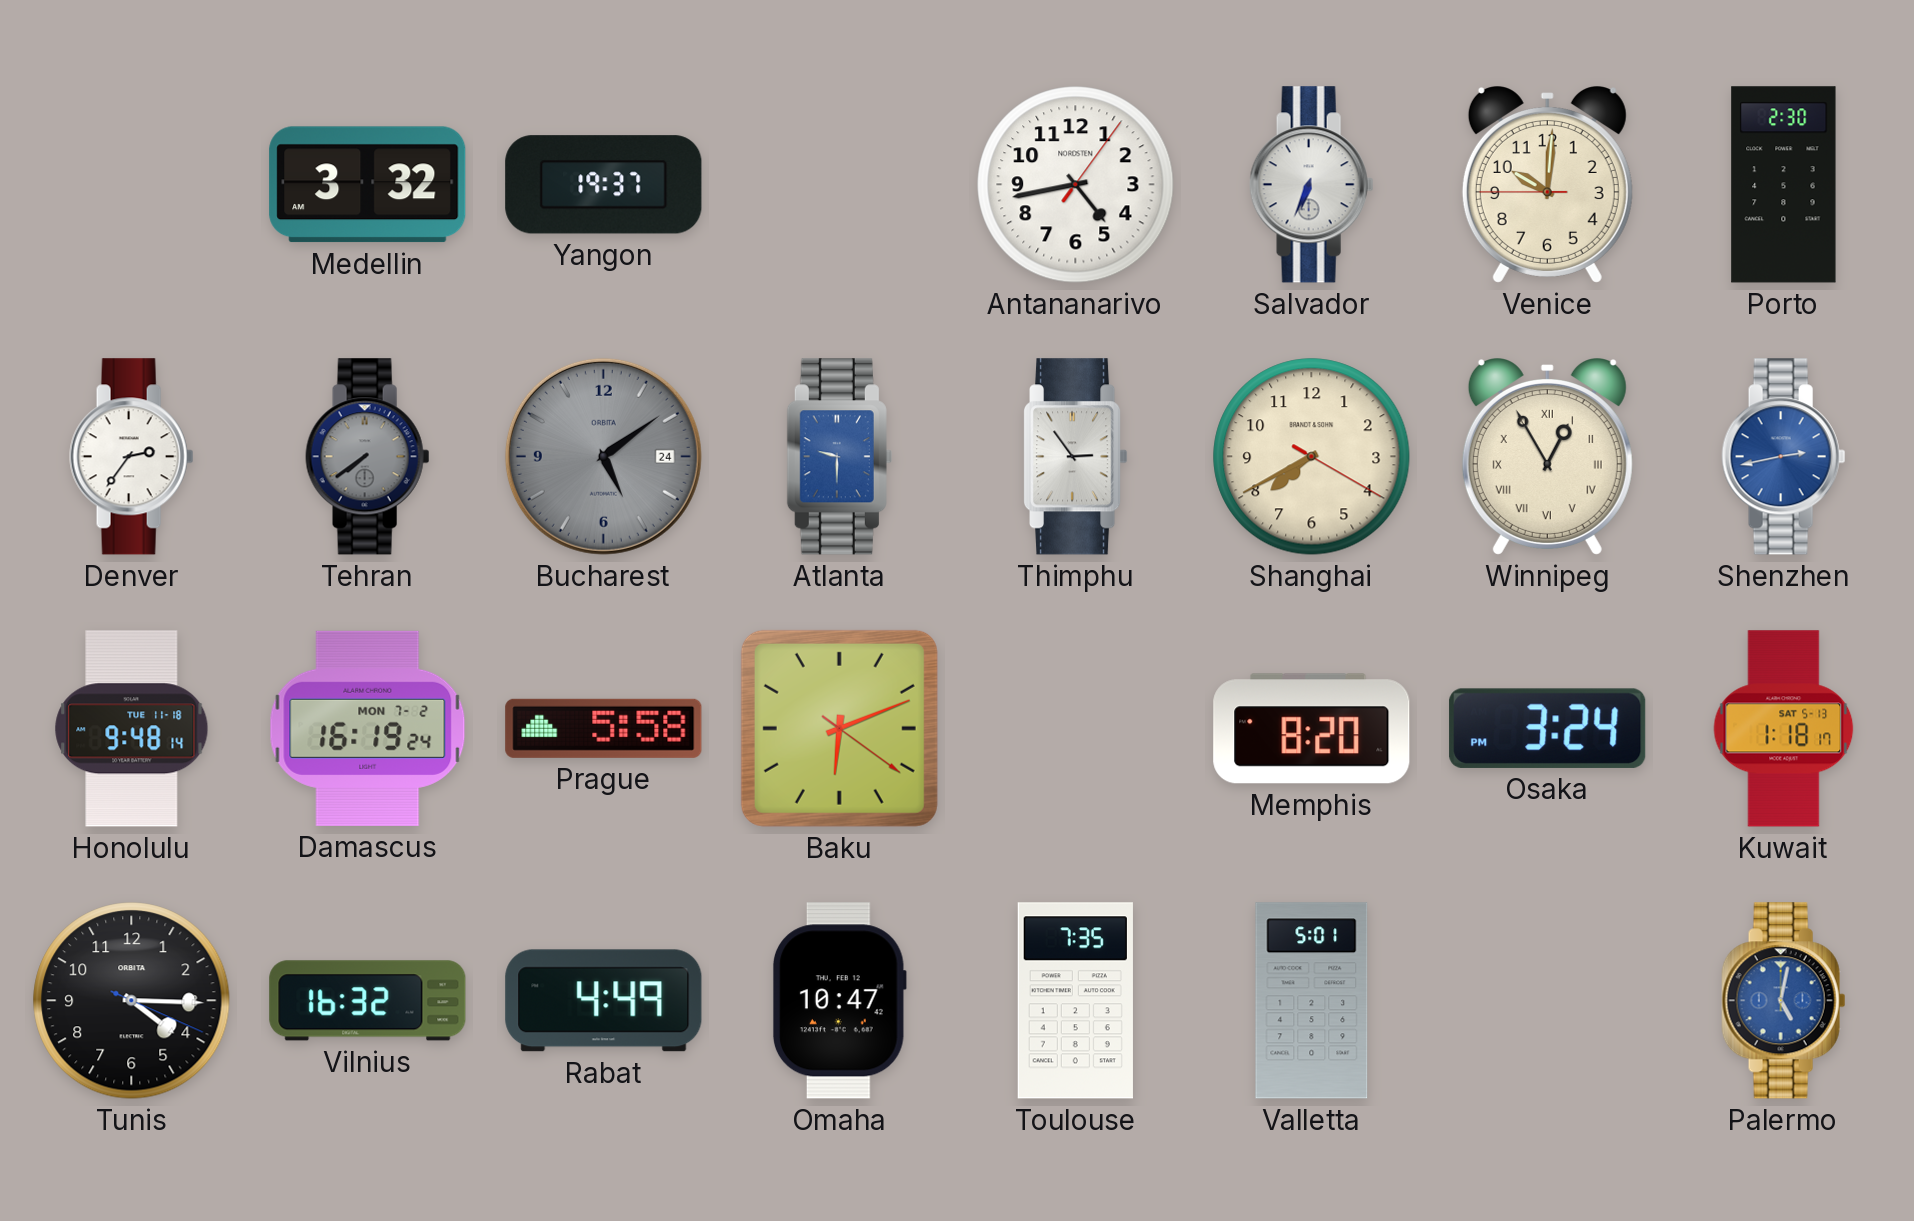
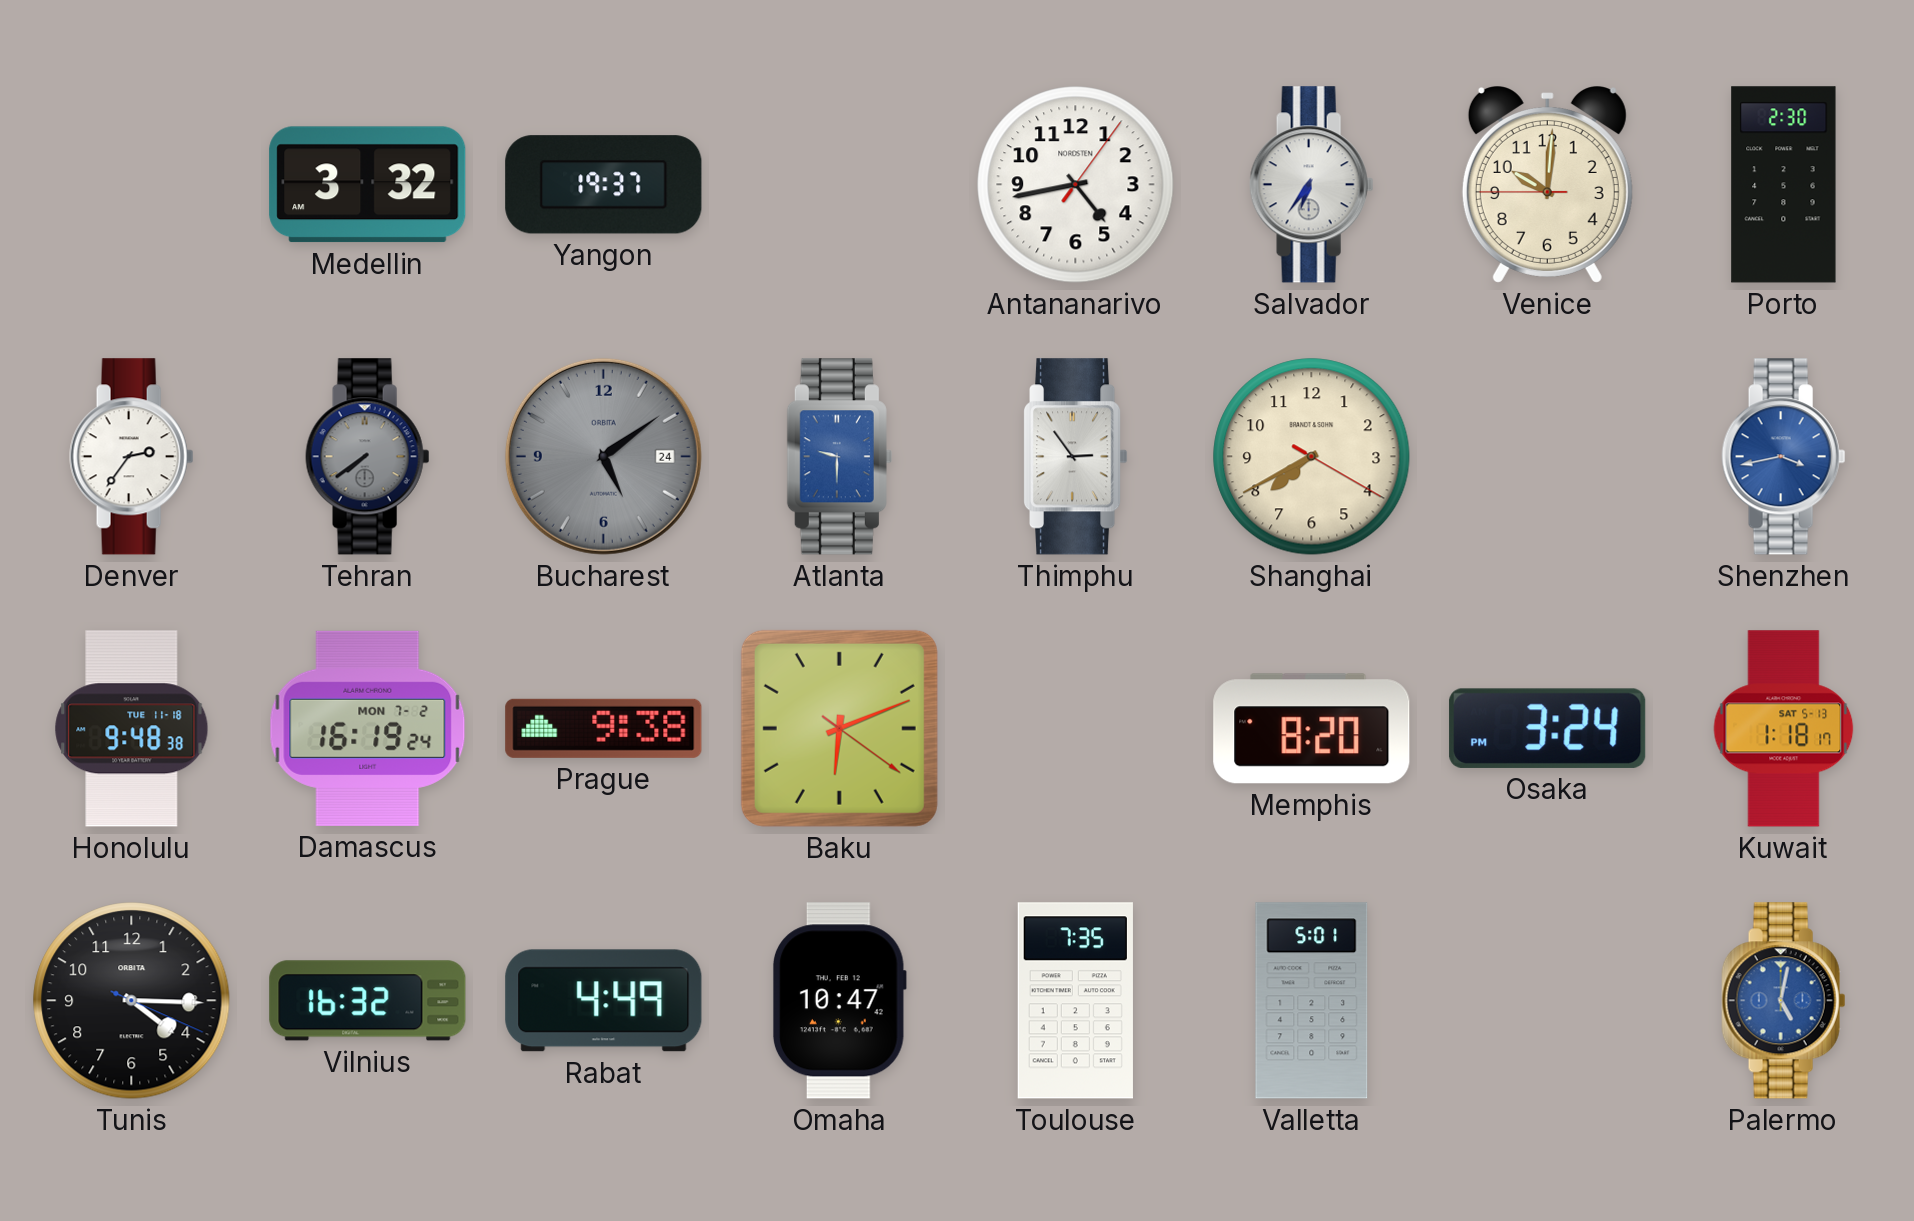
Salvador: 6:34 -> 6:36 (1312, 185)
Winnipeg: 12:55 -> none (1547, 457)
Shenzhen: 2:43 -> 3:43 (1784, 457)
Honolulu: 9:48:14 -> 9:48:38 (132, 729)
Prague: 5:58 -> 9:38 (604, 728)
